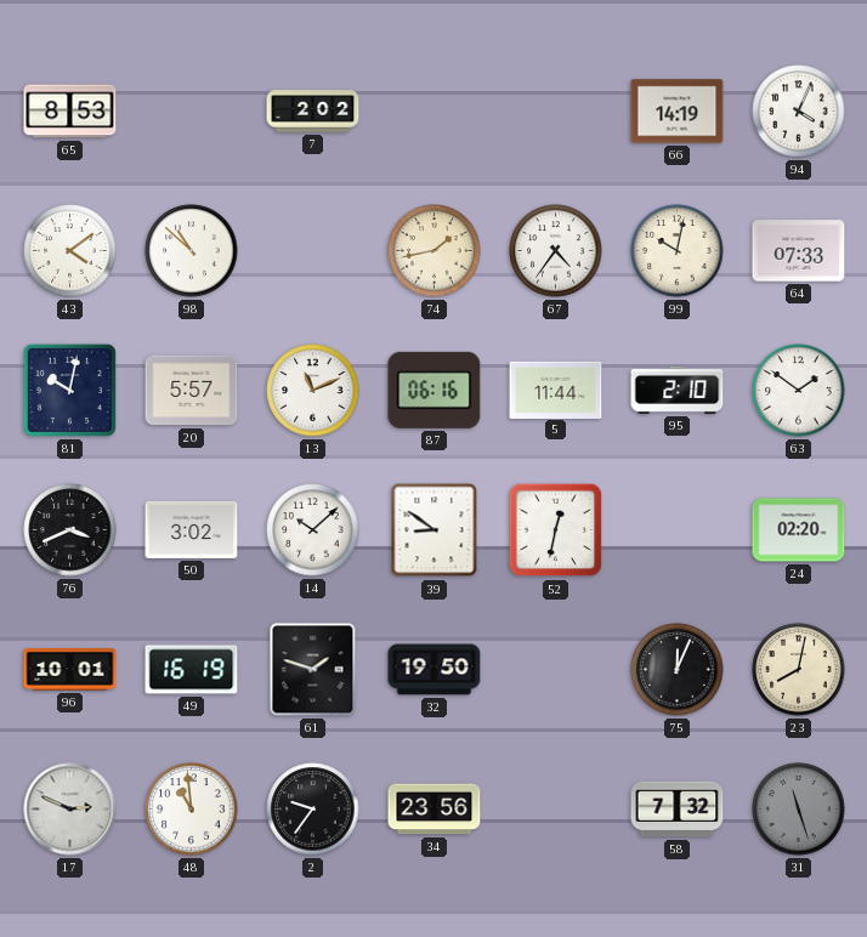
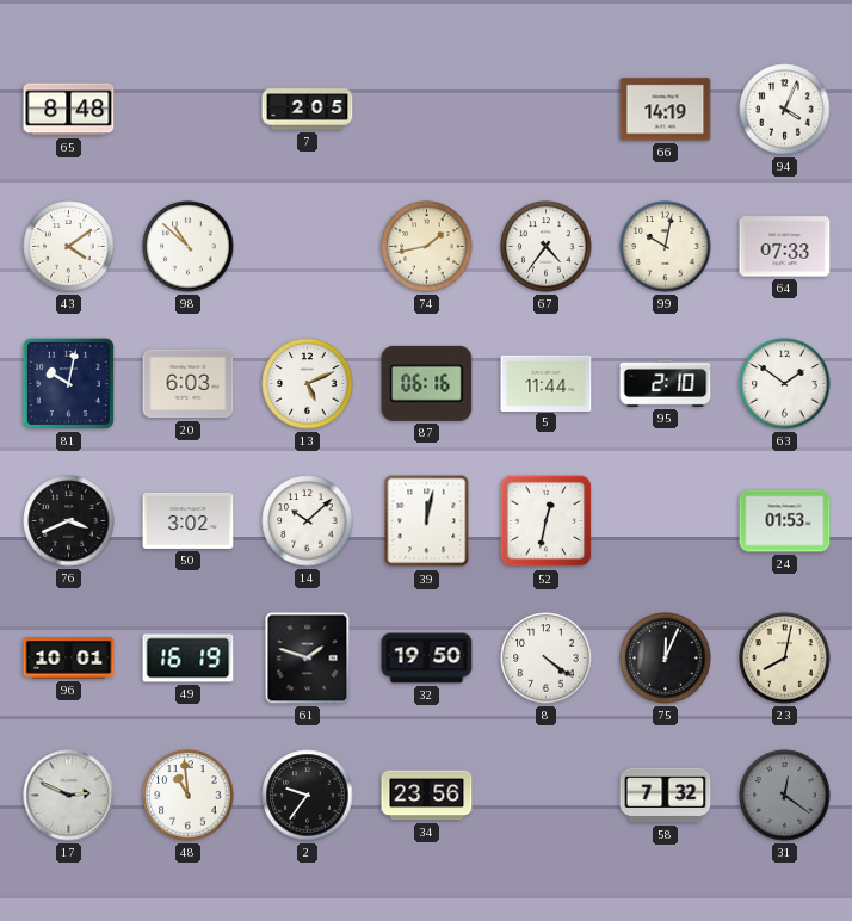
65: 8:53 -> 8:48 (69, 110)
7: 2:02 -> 2:05 (308, 110)
20: 5:57 -> 6:03 (189, 384)
13: 11:11 -> 5:11 (308, 384)
39: 8:51 -> 12:02 (427, 521)
24: 02:20 -> 01:53 (785, 521)
8: none -> 4:21 (547, 659)
31: 11:27 -> 12:21 (785, 796)
